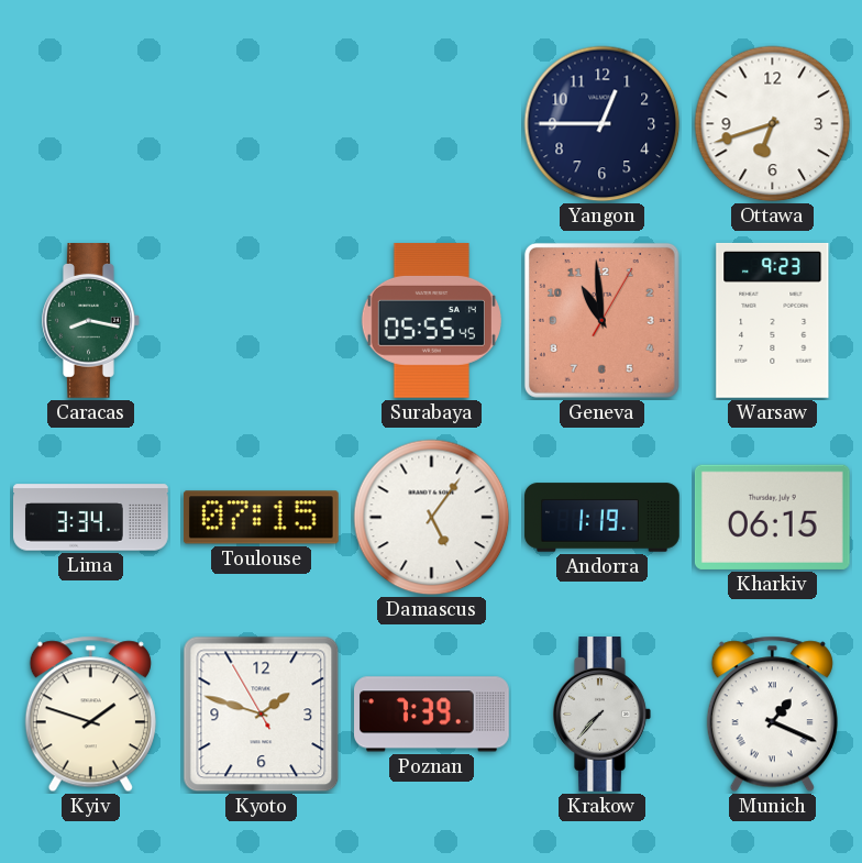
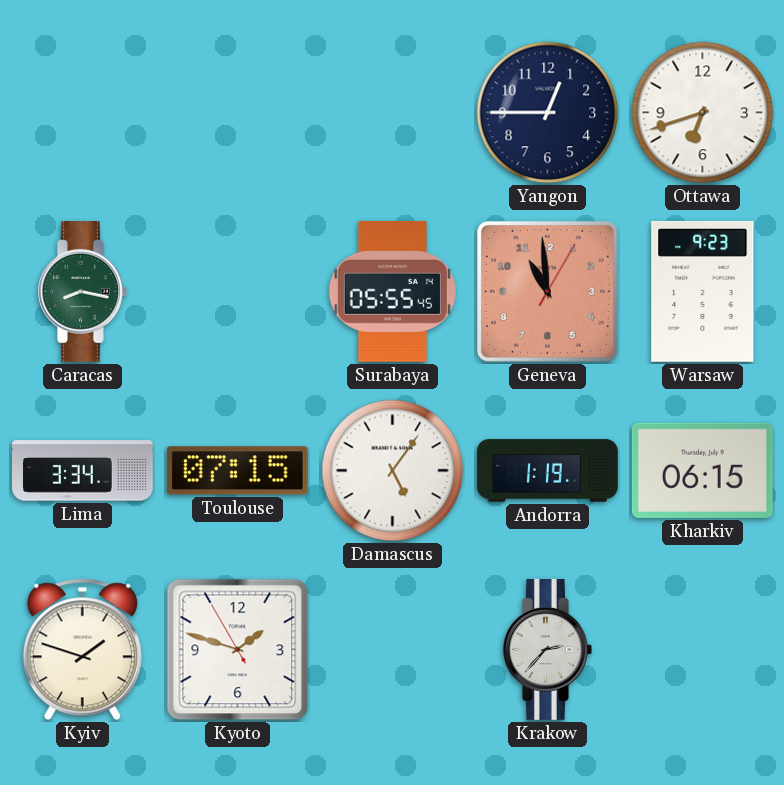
Poznan: 7:39 -> none (432, 715)
Krakow: 7:37 -> 2:37 (548, 650)
Munich: 1:19 -> none (772, 715)
